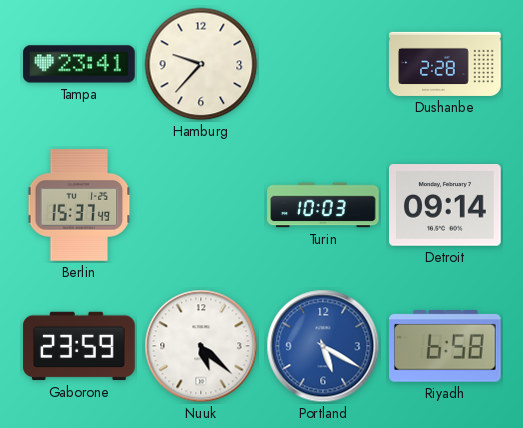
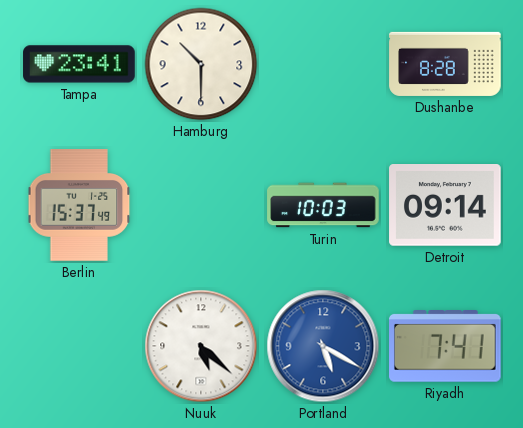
Hamburg: 9:37 -> 10:30 (201, 64)
Dushanbe: 2:28 -> 8:28 (445, 64)
Gaborone: 23:59 -> none (79, 346)
Riyadh: 6:58 -> 7:41 (446, 347)
